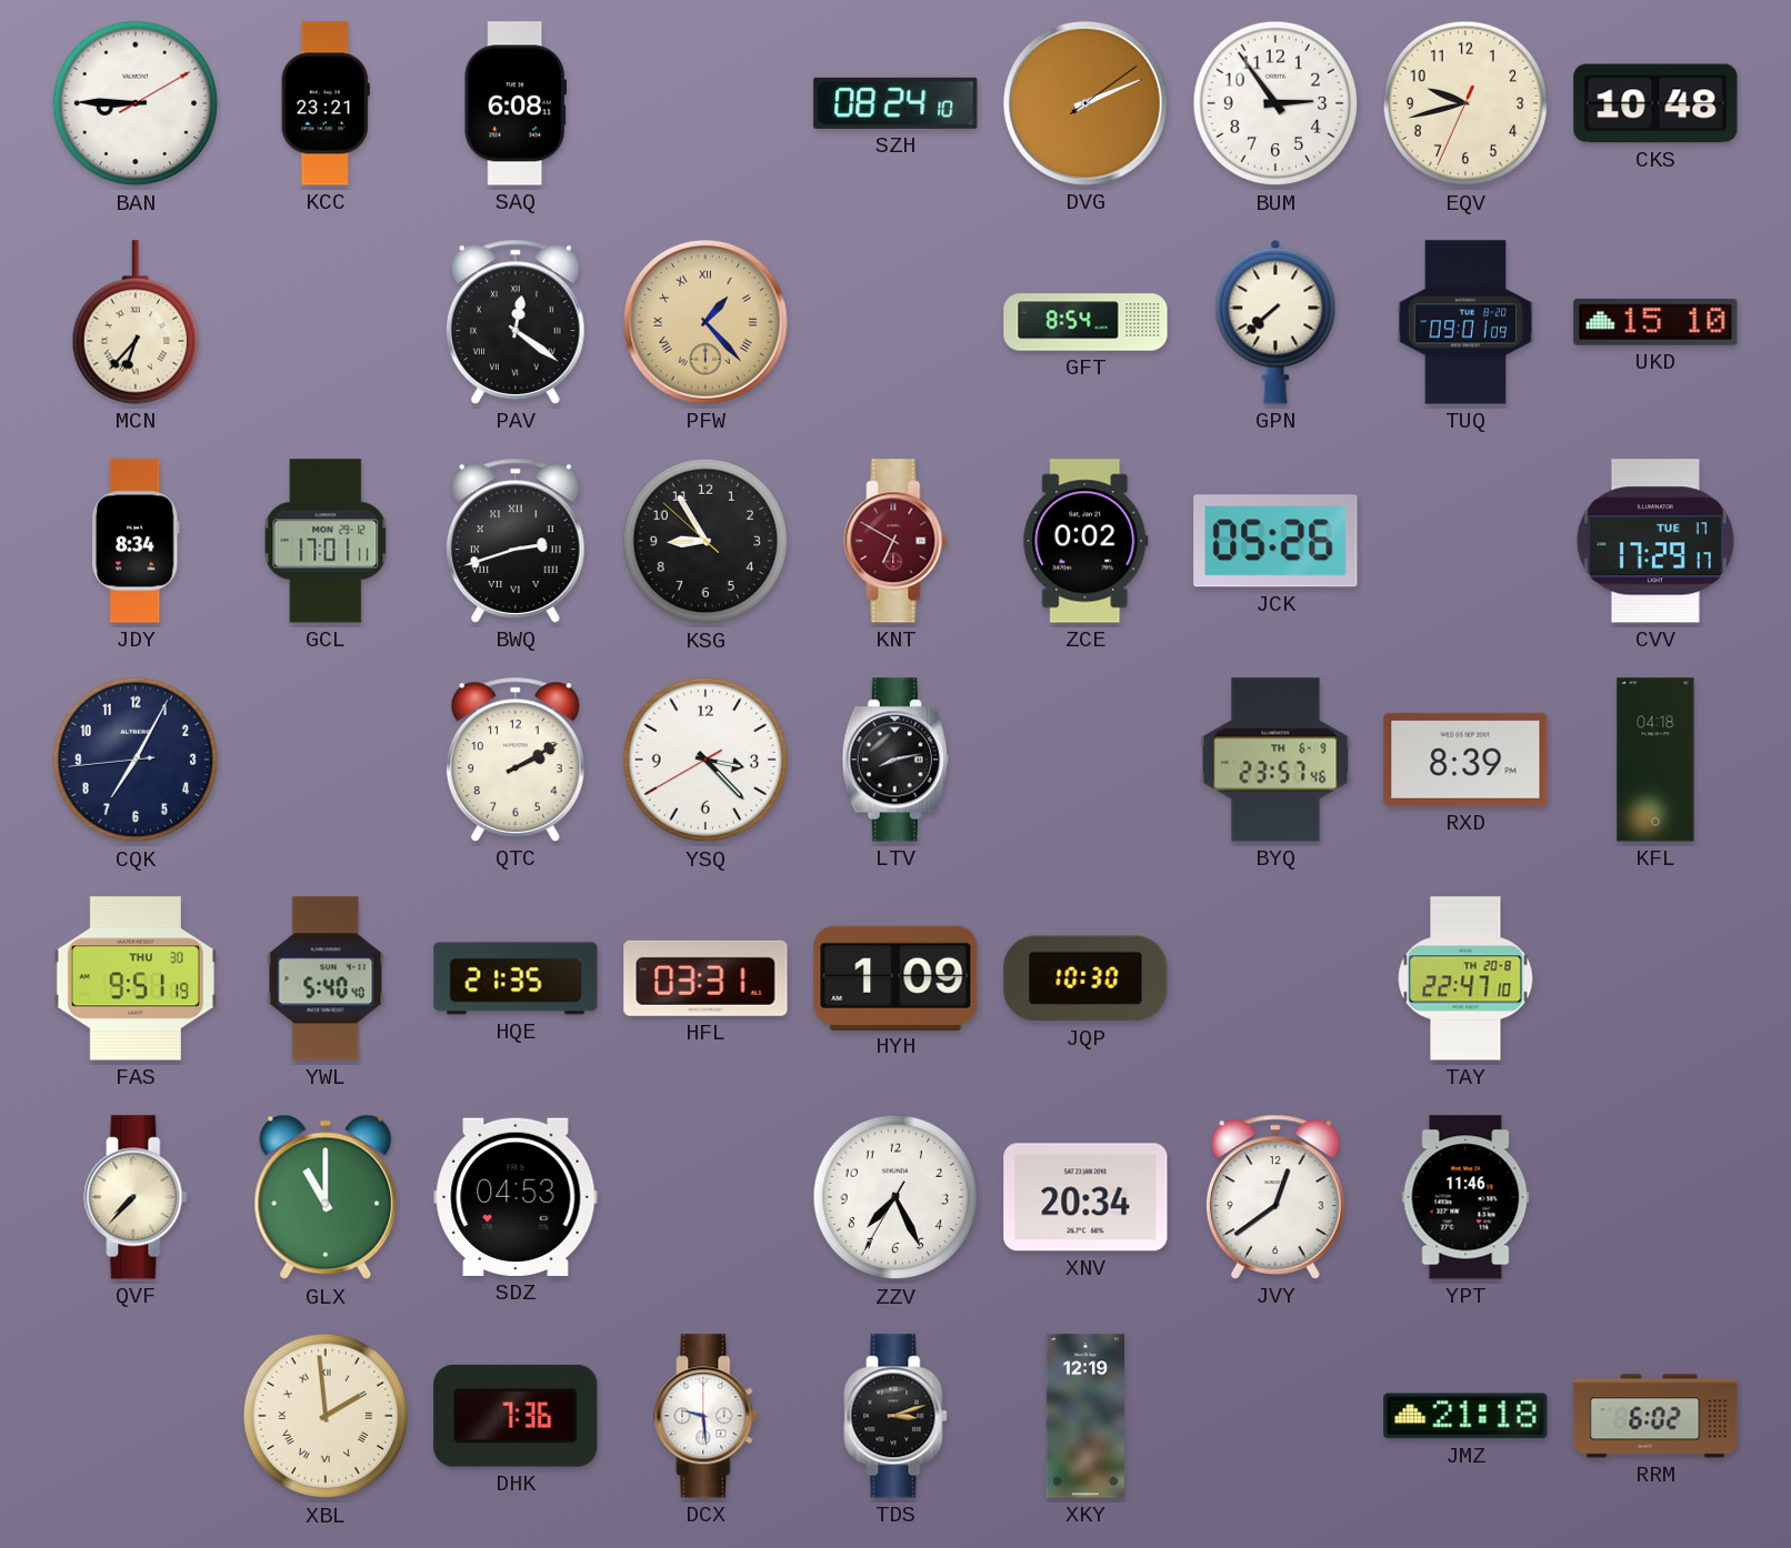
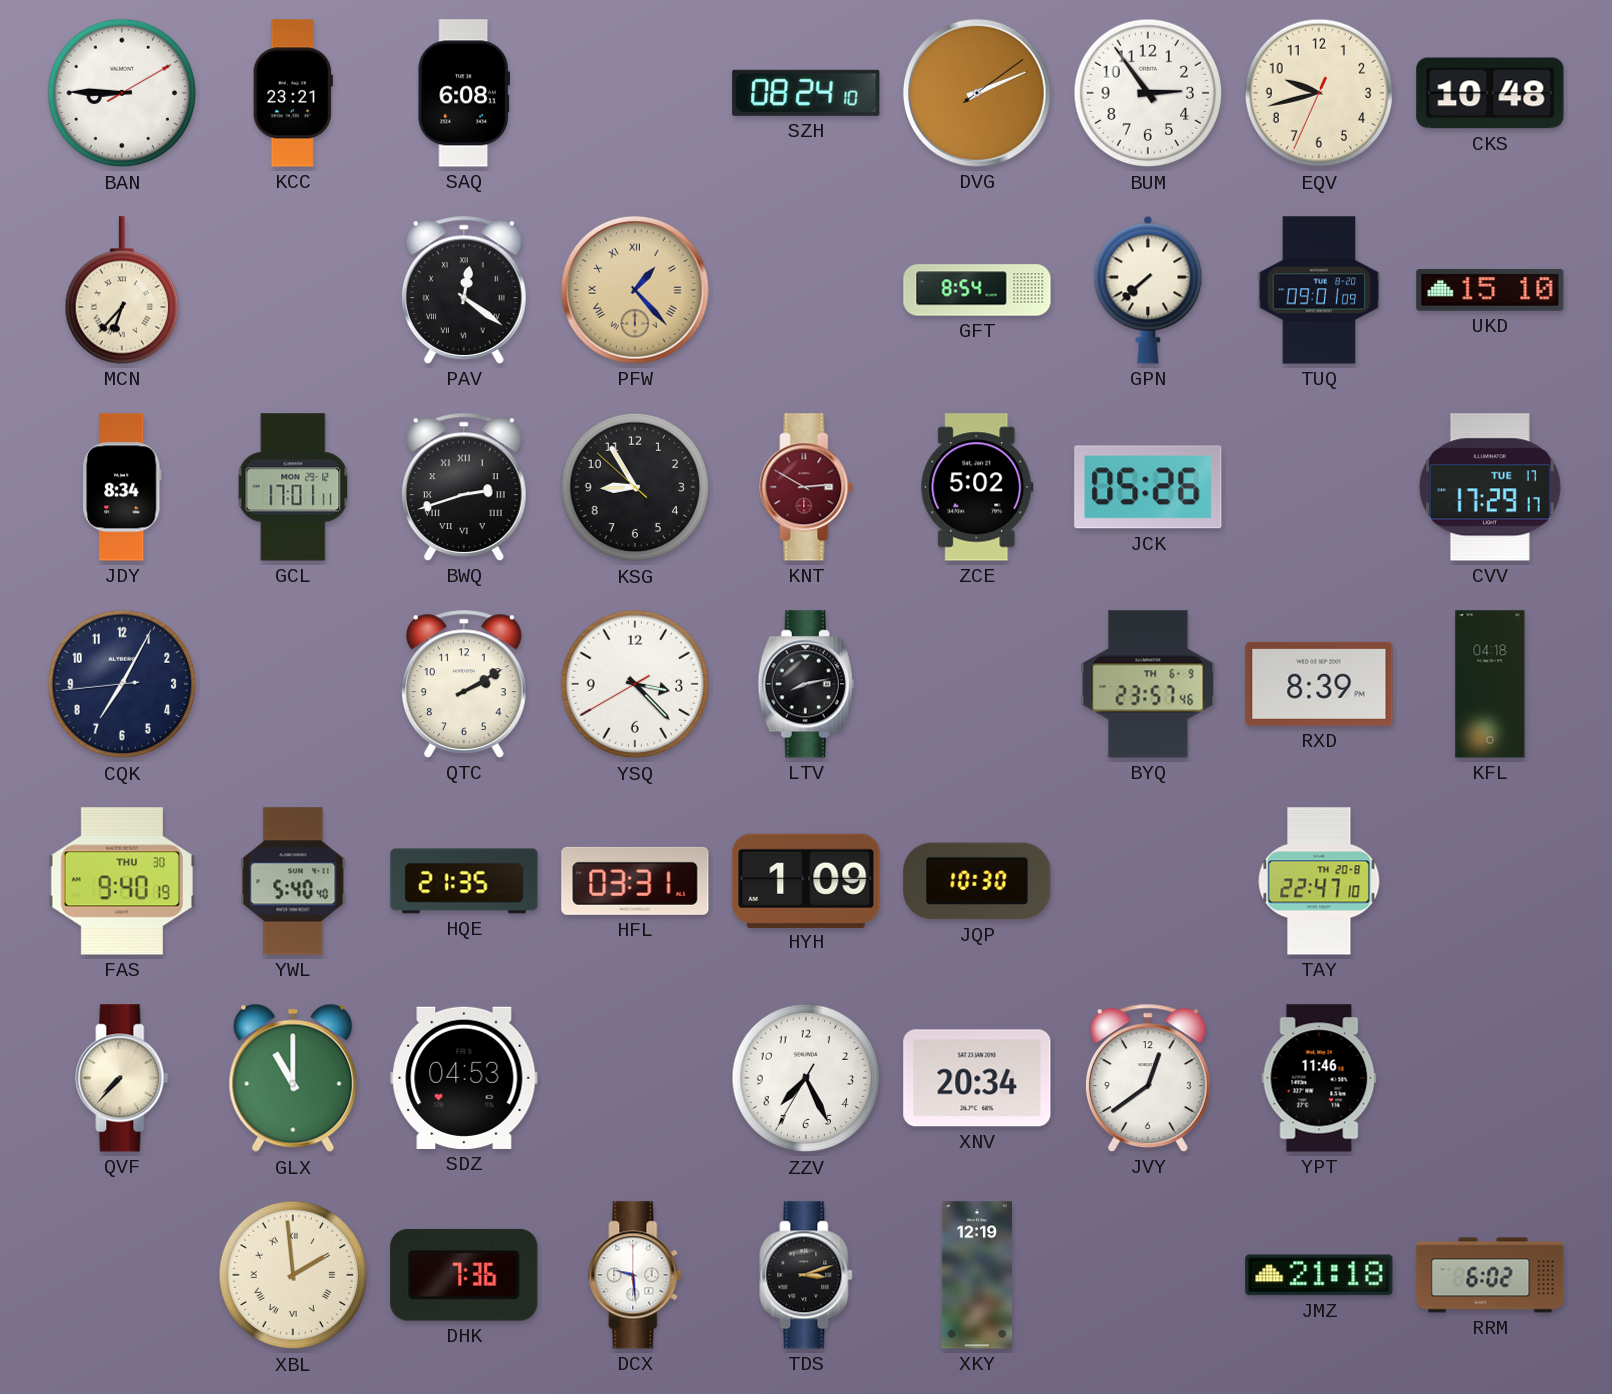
KNT: 6:50 -> 2:50 (806, 487)
ZCE: 0:02 -> 5:02 (977, 487)
FAS: 9:51 -> 9:40 (121, 881)
